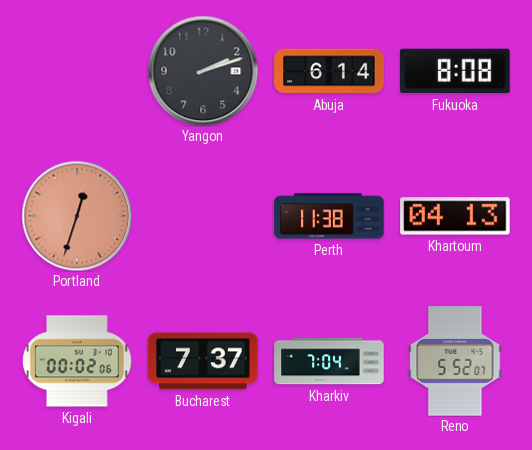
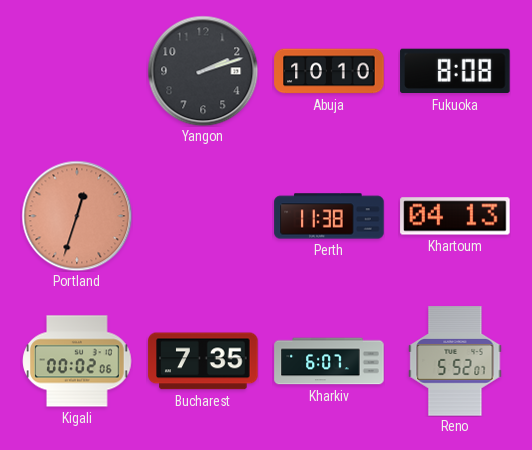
Abuja: 6:14 -> 10:10 (329, 71)
Bucharest: 7:37 -> 7:35 (203, 361)
Kharkiv: 7:04 -> 6:07 (329, 361)
